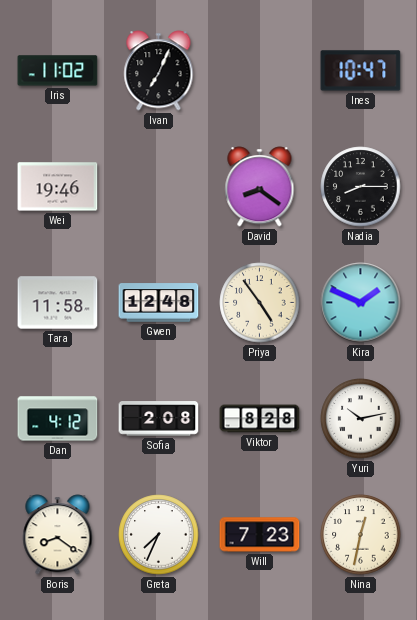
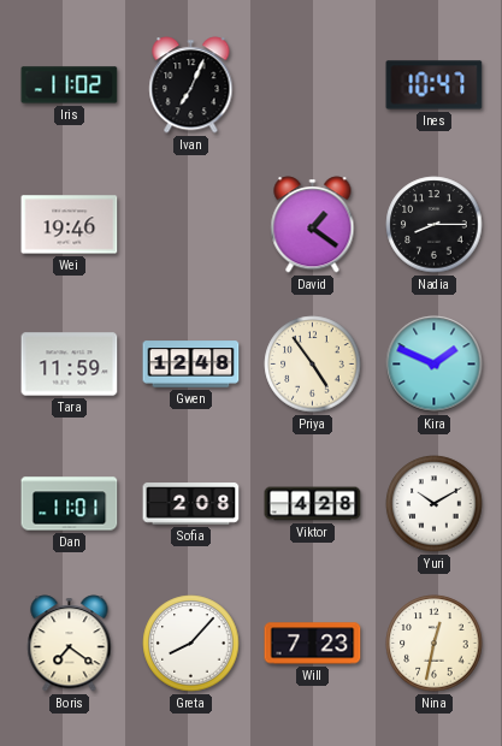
David: 8:21 -> 1:21 (313, 225)
Tara: 11:58 -> 11:59 (70, 365)
Dan: 4:12 -> 11:01 (70, 504)
Viktor: 8:28 -> 4:28 (313, 504)
Yuri: 10:13 -> 10:10 (435, 504)
Boris: 8:21 -> 7:21 (70, 644)
Greta: 7:34 -> 8:07 (191, 644)
